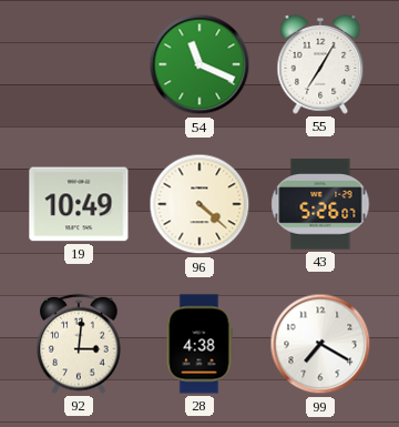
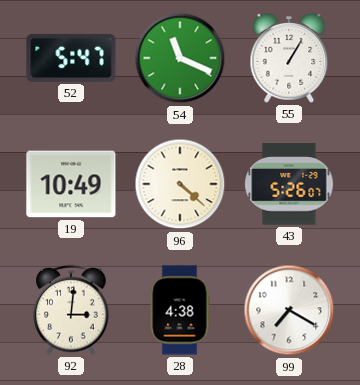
52: none -> 5:47 (71, 58)
55: 7:05 -> 1:05 (289, 58)
